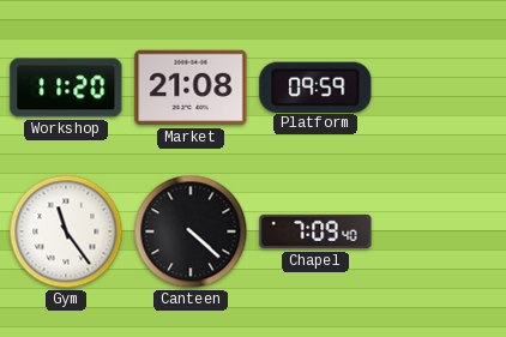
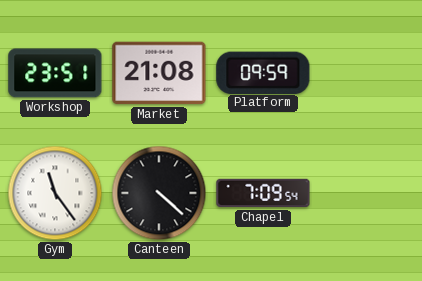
Workshop: 11:20 -> 23:51 (55, 73)
Chapel: 7:09:40 -> 7:09:54 (263, 193)
